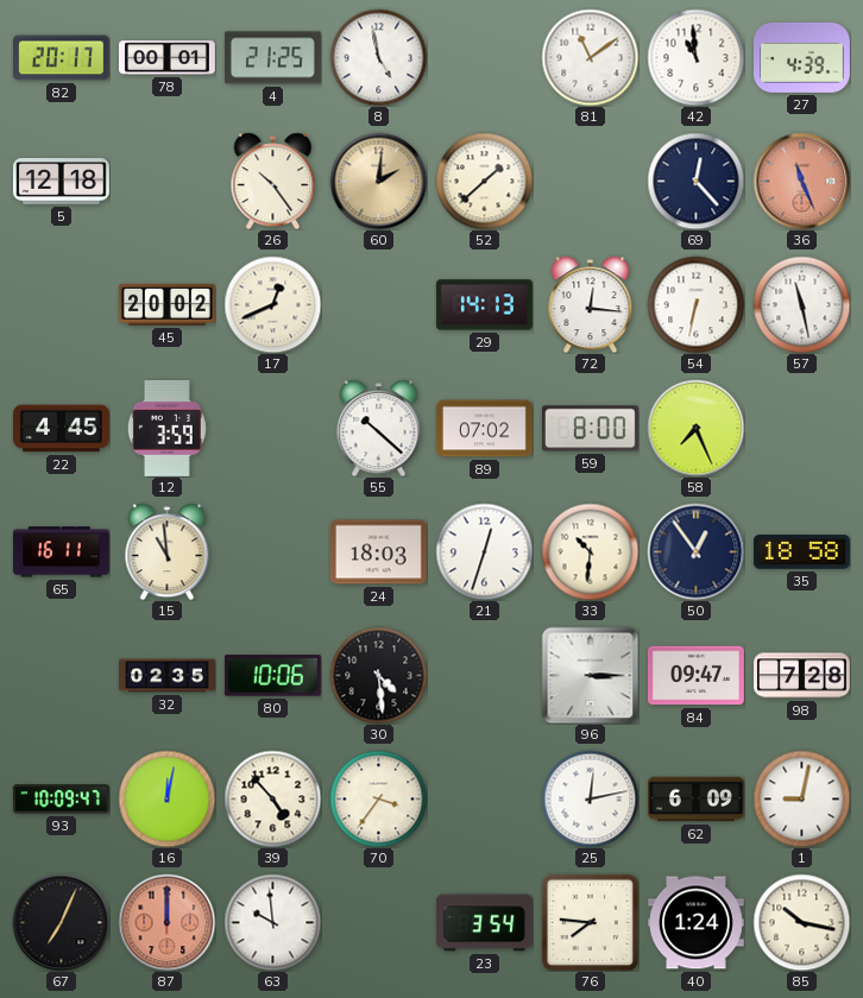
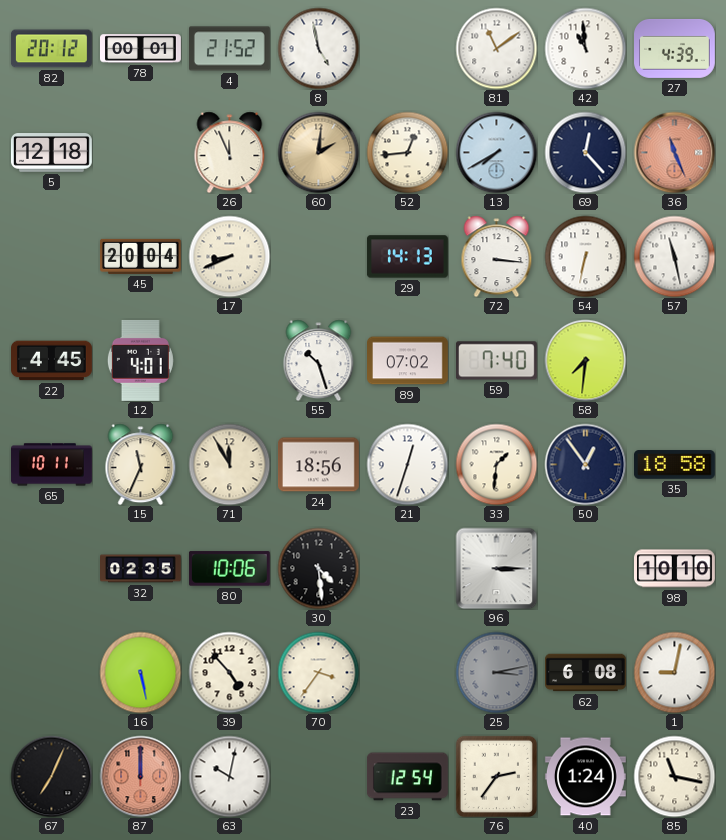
82: 20:17 -> 20:12 (51, 49)
4: 21:25 -> 21:52 (229, 49)
26: 10:24 -> 11:56 (230, 152)
52: 1:38 -> 12:44 (407, 152)
13: none -> 7:40 (496, 152)
45: 20:02 -> 20:04 (140, 256)
17: 12:41 -> 8:41 (229, 256)
72: 12:16 -> 3:16 (497, 256)
12: 3:59 -> 4:01 (140, 360)
55: 10:22 -> 10:27 (319, 360)
59: 8:00 -> 7:40 (496, 361)
58: 7:26 -> 7:31 (585, 360)
65: 16:11 -> 10:11 (52, 465)
15: 10:59 -> 11:34 (141, 464)
71: none -> 11:55 (229, 464)
24: 18:03 -> 18:56 (318, 465)
33: 10:31 -> 1:31 (496, 464)
84: 09:47 -> none (697, 676)
98: 7:28 -> 10:10 (675, 569)
93: 10:09 -> none (62, 800)
16: 12:02 -> 5:28 (140, 672)
25: 12:13 -> 3:13 (496, 672)
25 dial: white -> grey (496, 672)
62: 6:09 -> 6:08 (586, 673)
63: 9:59 -> 10:02 (229, 776)
23: 3:54 -> 12:54 (407, 777)
76: 7:46 -> 2:36 (496, 776)
85: 10:17 -> 11:17 (674, 776)
